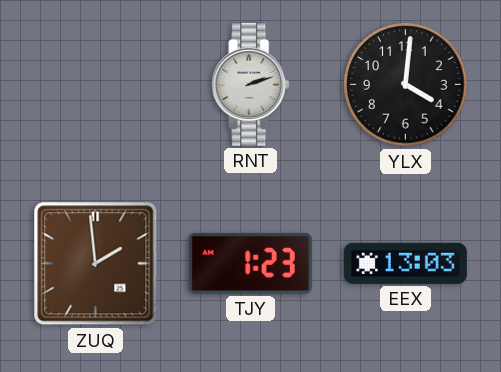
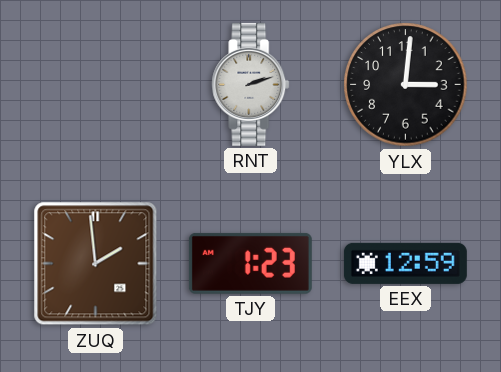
YLX: 4:01 -> 3:01 (406, 85)
EEX: 13:03 -> 12:59 (405, 263)
